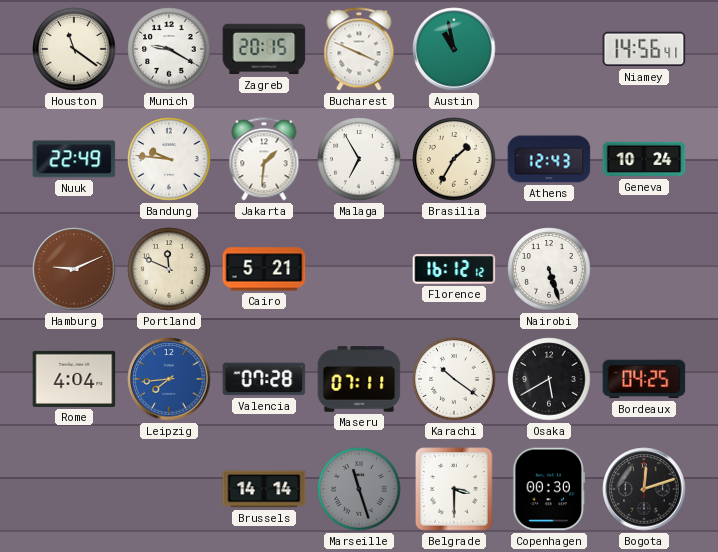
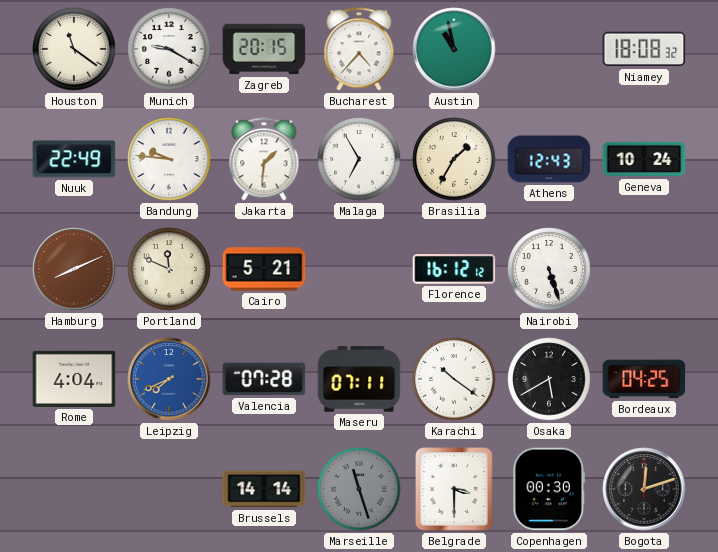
Bucharest: 3:49 -> 4:37 (359, 49)
Niamey: 14:56 -> 18:08 (644, 49)
Hamburg: 9:11 -> 8:11 (74, 269)
Leipzig: 7:44 -> 7:41 (169, 379)
